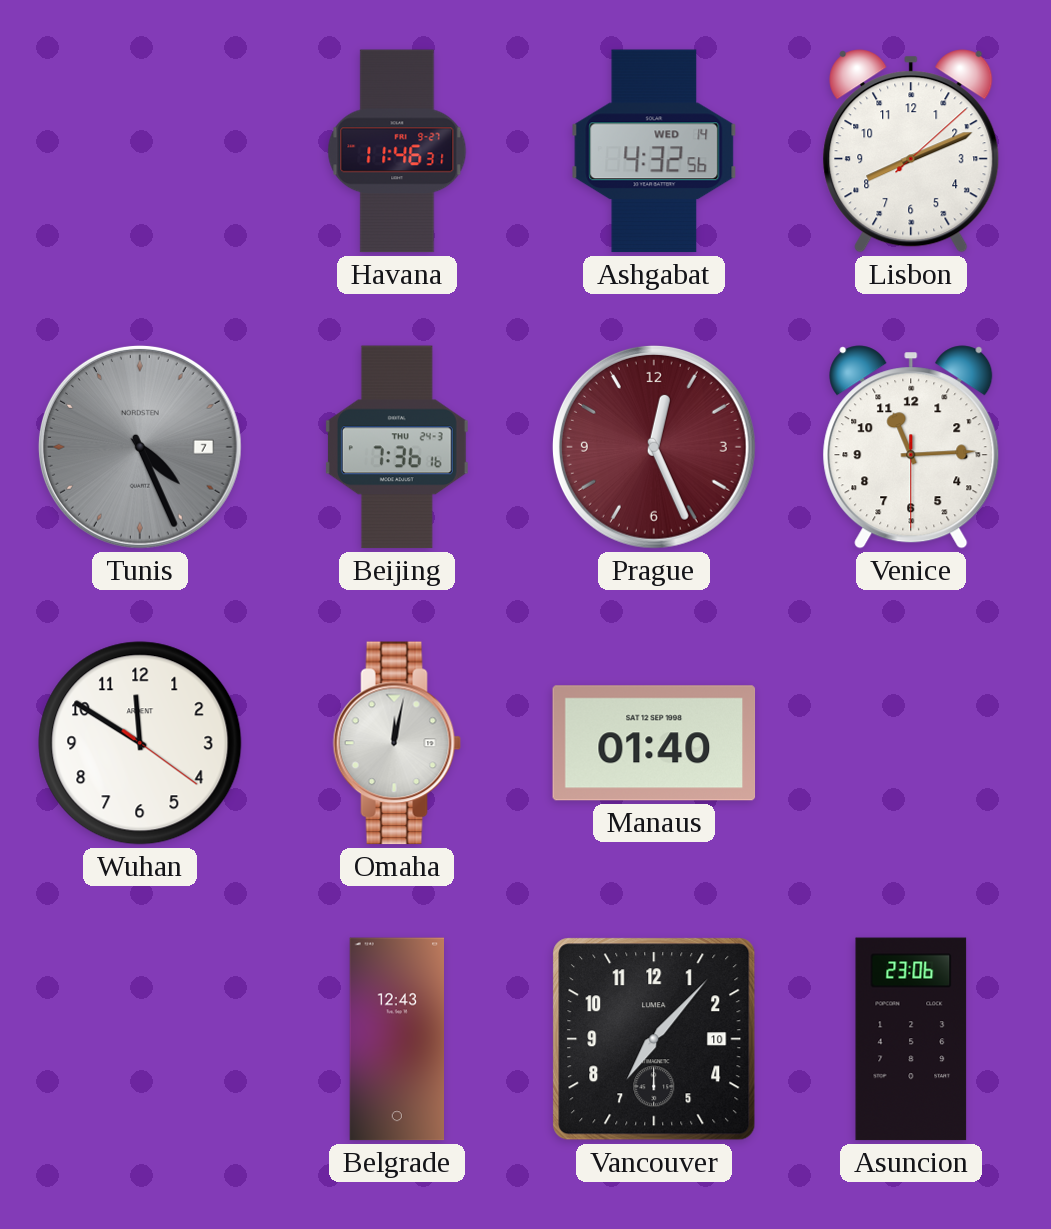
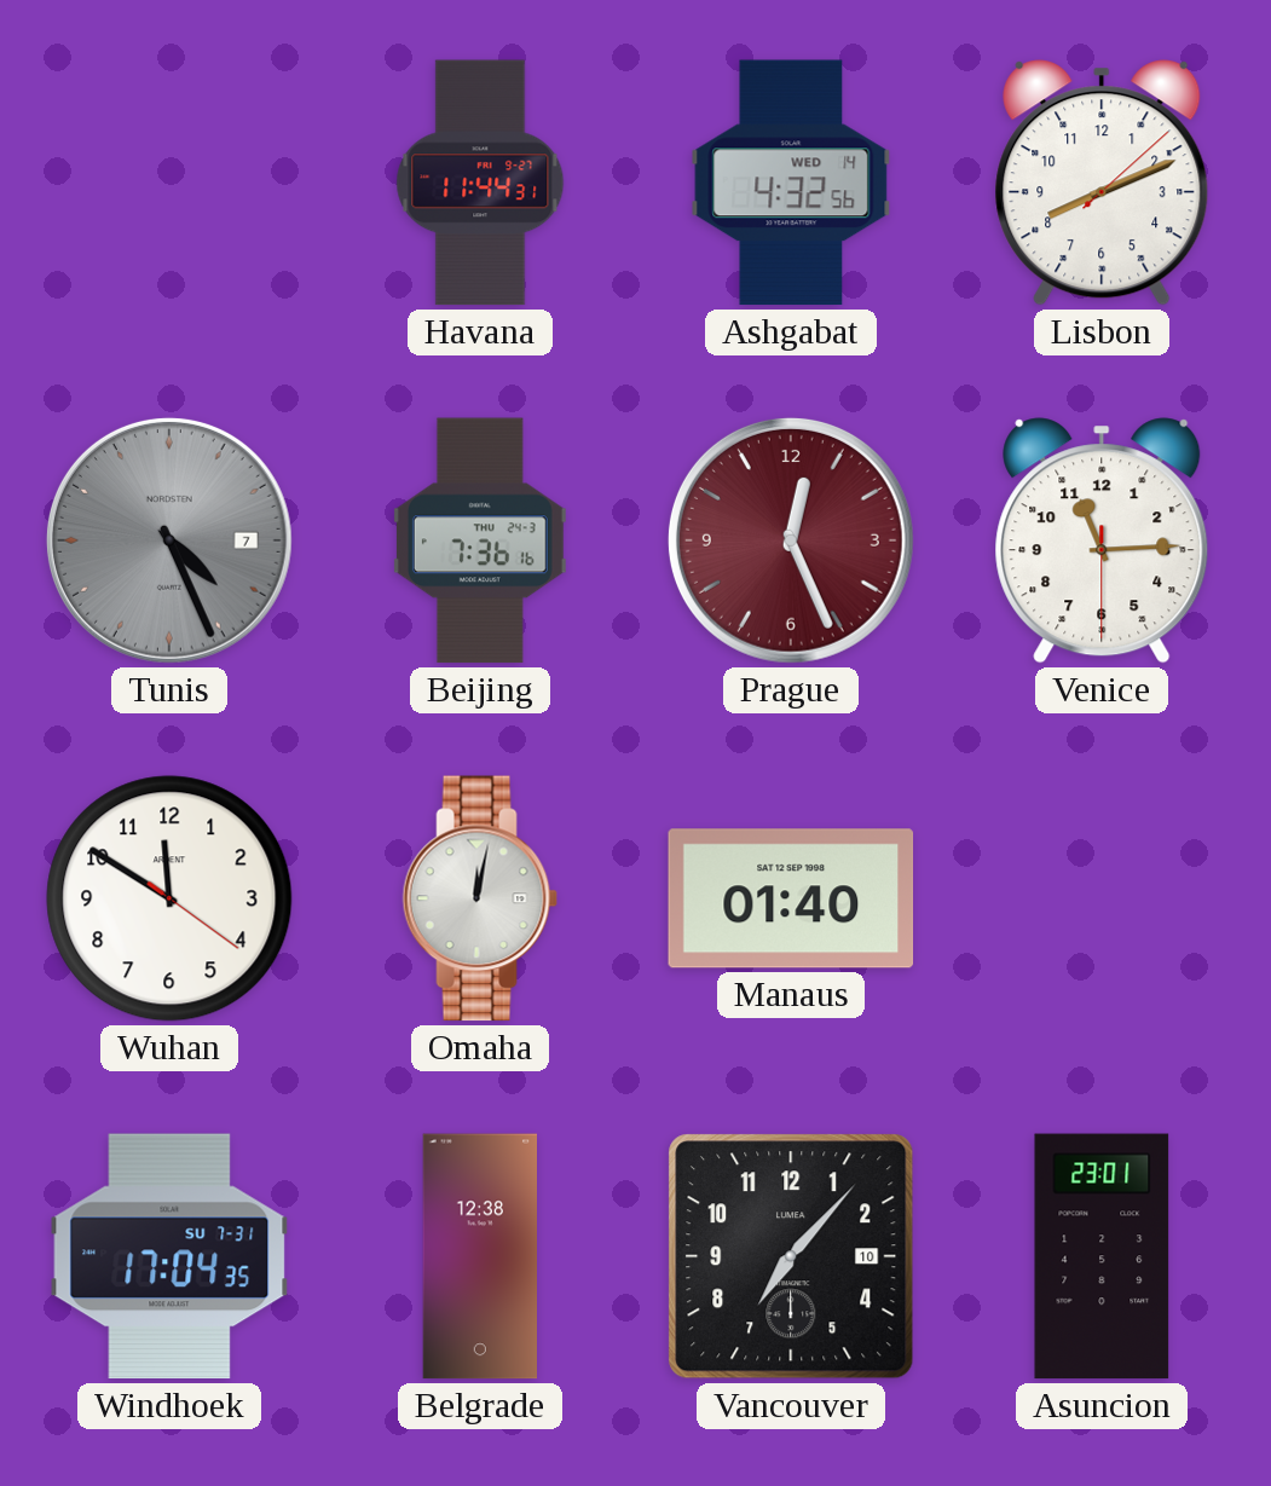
Havana: 11:46 -> 11:44 (480, 183)
Windhoek: none -> 17:04 (169, 1256)
Belgrade: 12:43 -> 12:38 (480, 1256)
Asuncion: 23:06 -> 23:01 (1102, 1256)
